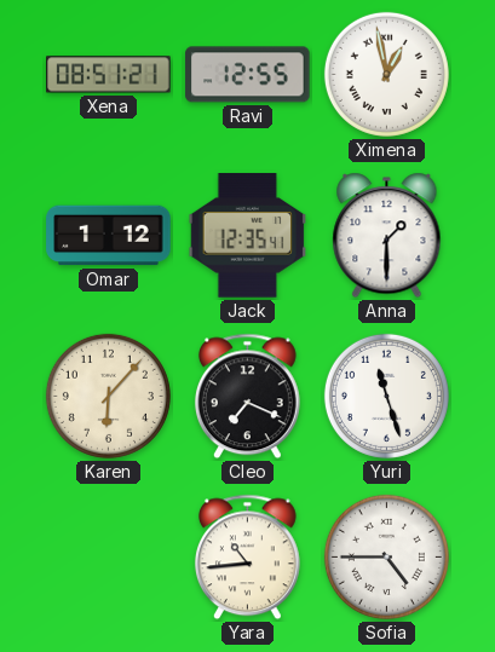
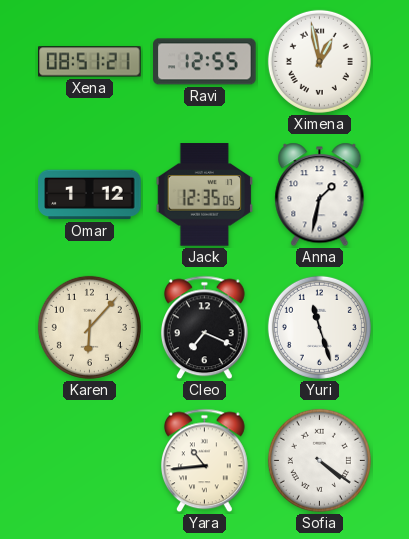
Jack: 12:35:41 -> 12:35:05 (205, 195)
Anna: 1:30 -> 1:32 (320, 195)
Sofia: 4:45 -> 4:21 (319, 460)
